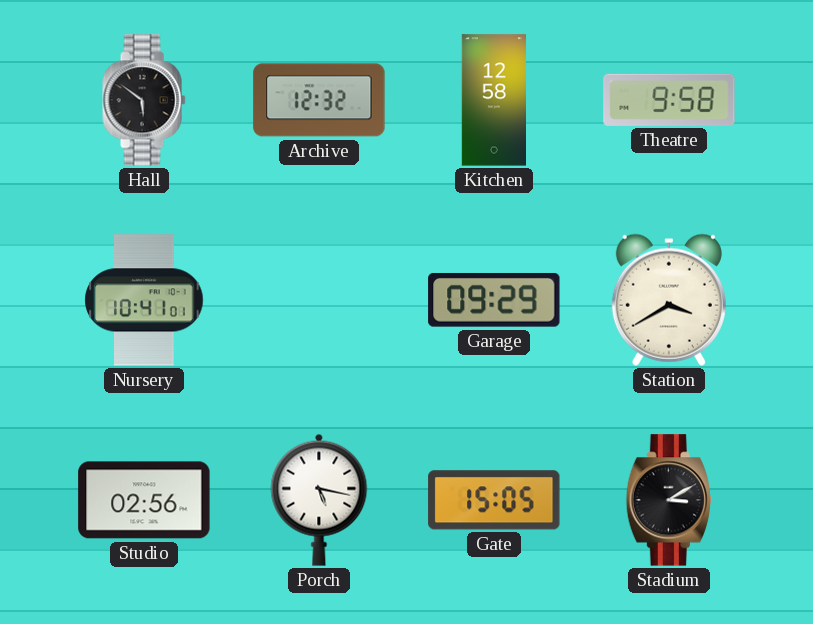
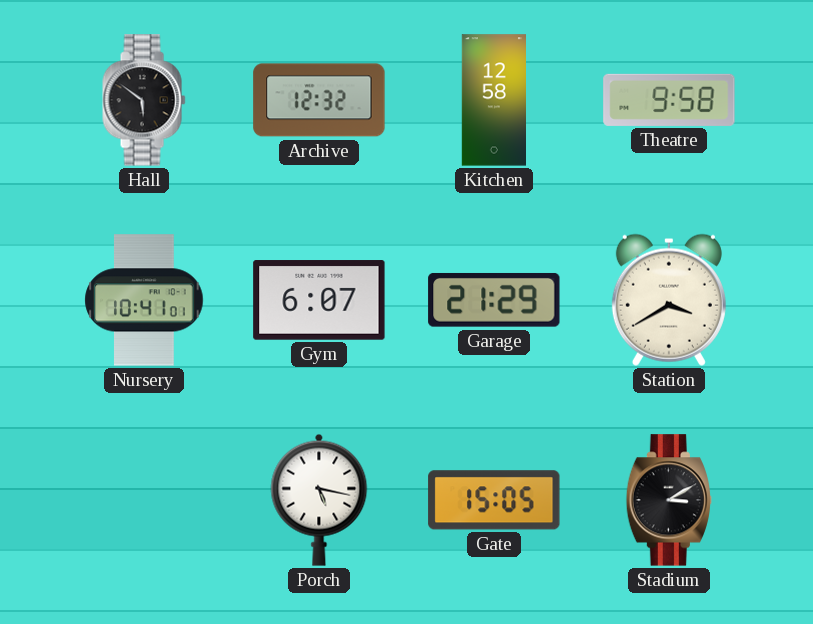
Gym: none -> 6:07 (319, 300)
Garage: 09:29 -> 21:29 (494, 300)
Studio: 02:56 -> none (144, 500)
